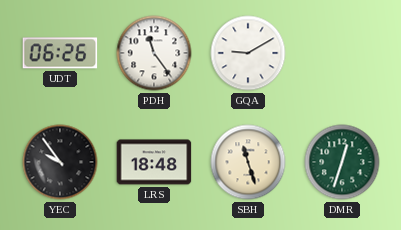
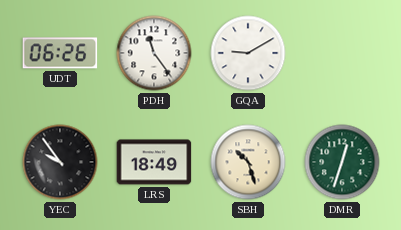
LRS: 18:48 -> 18:49 (154, 162)
SBH: 11:27 -> 10:27 (248, 162)
